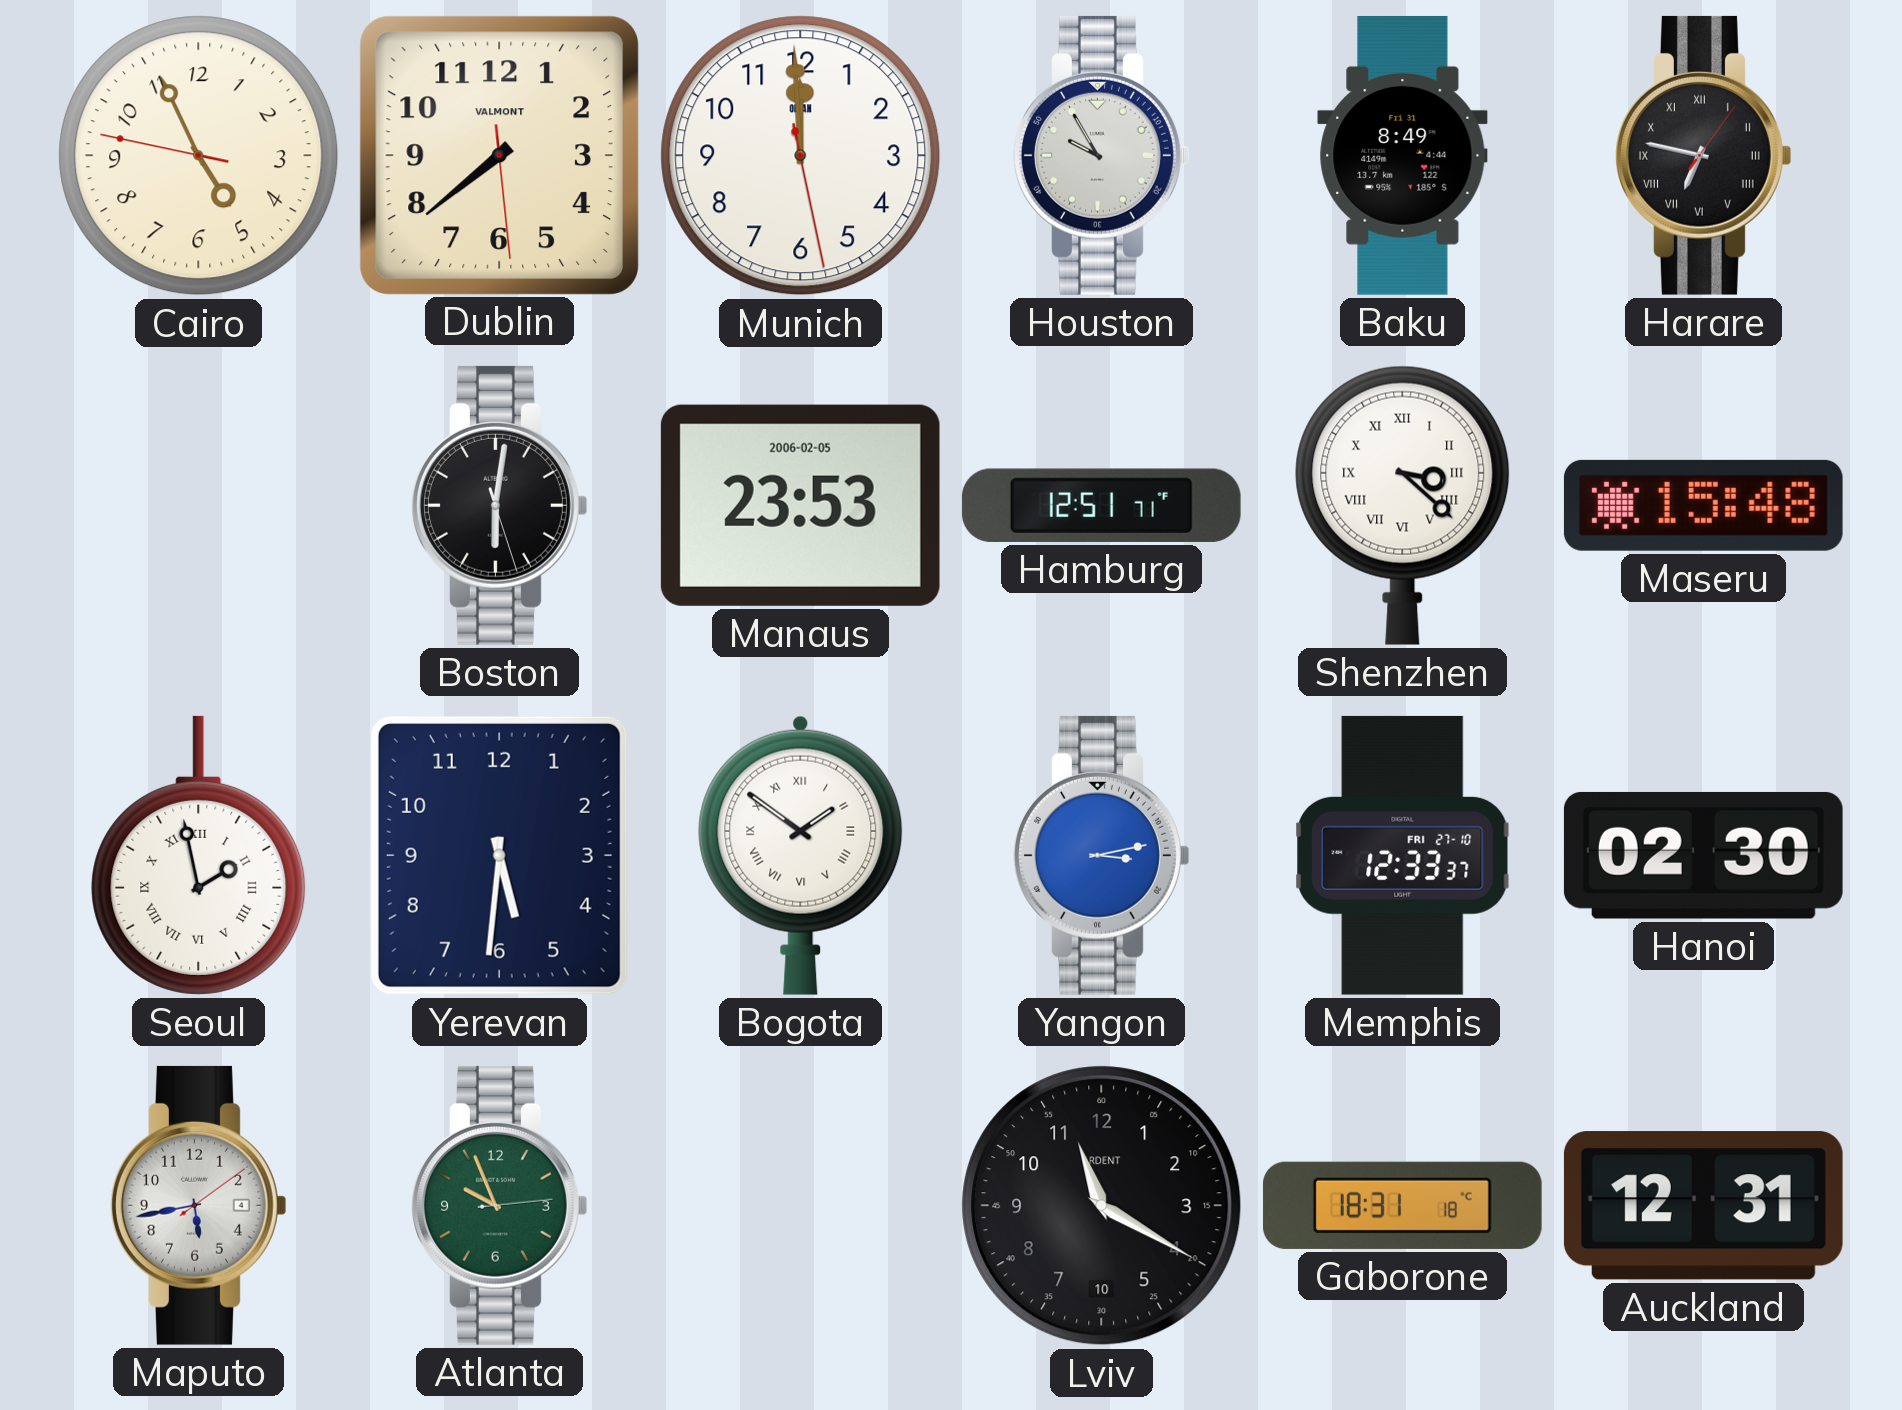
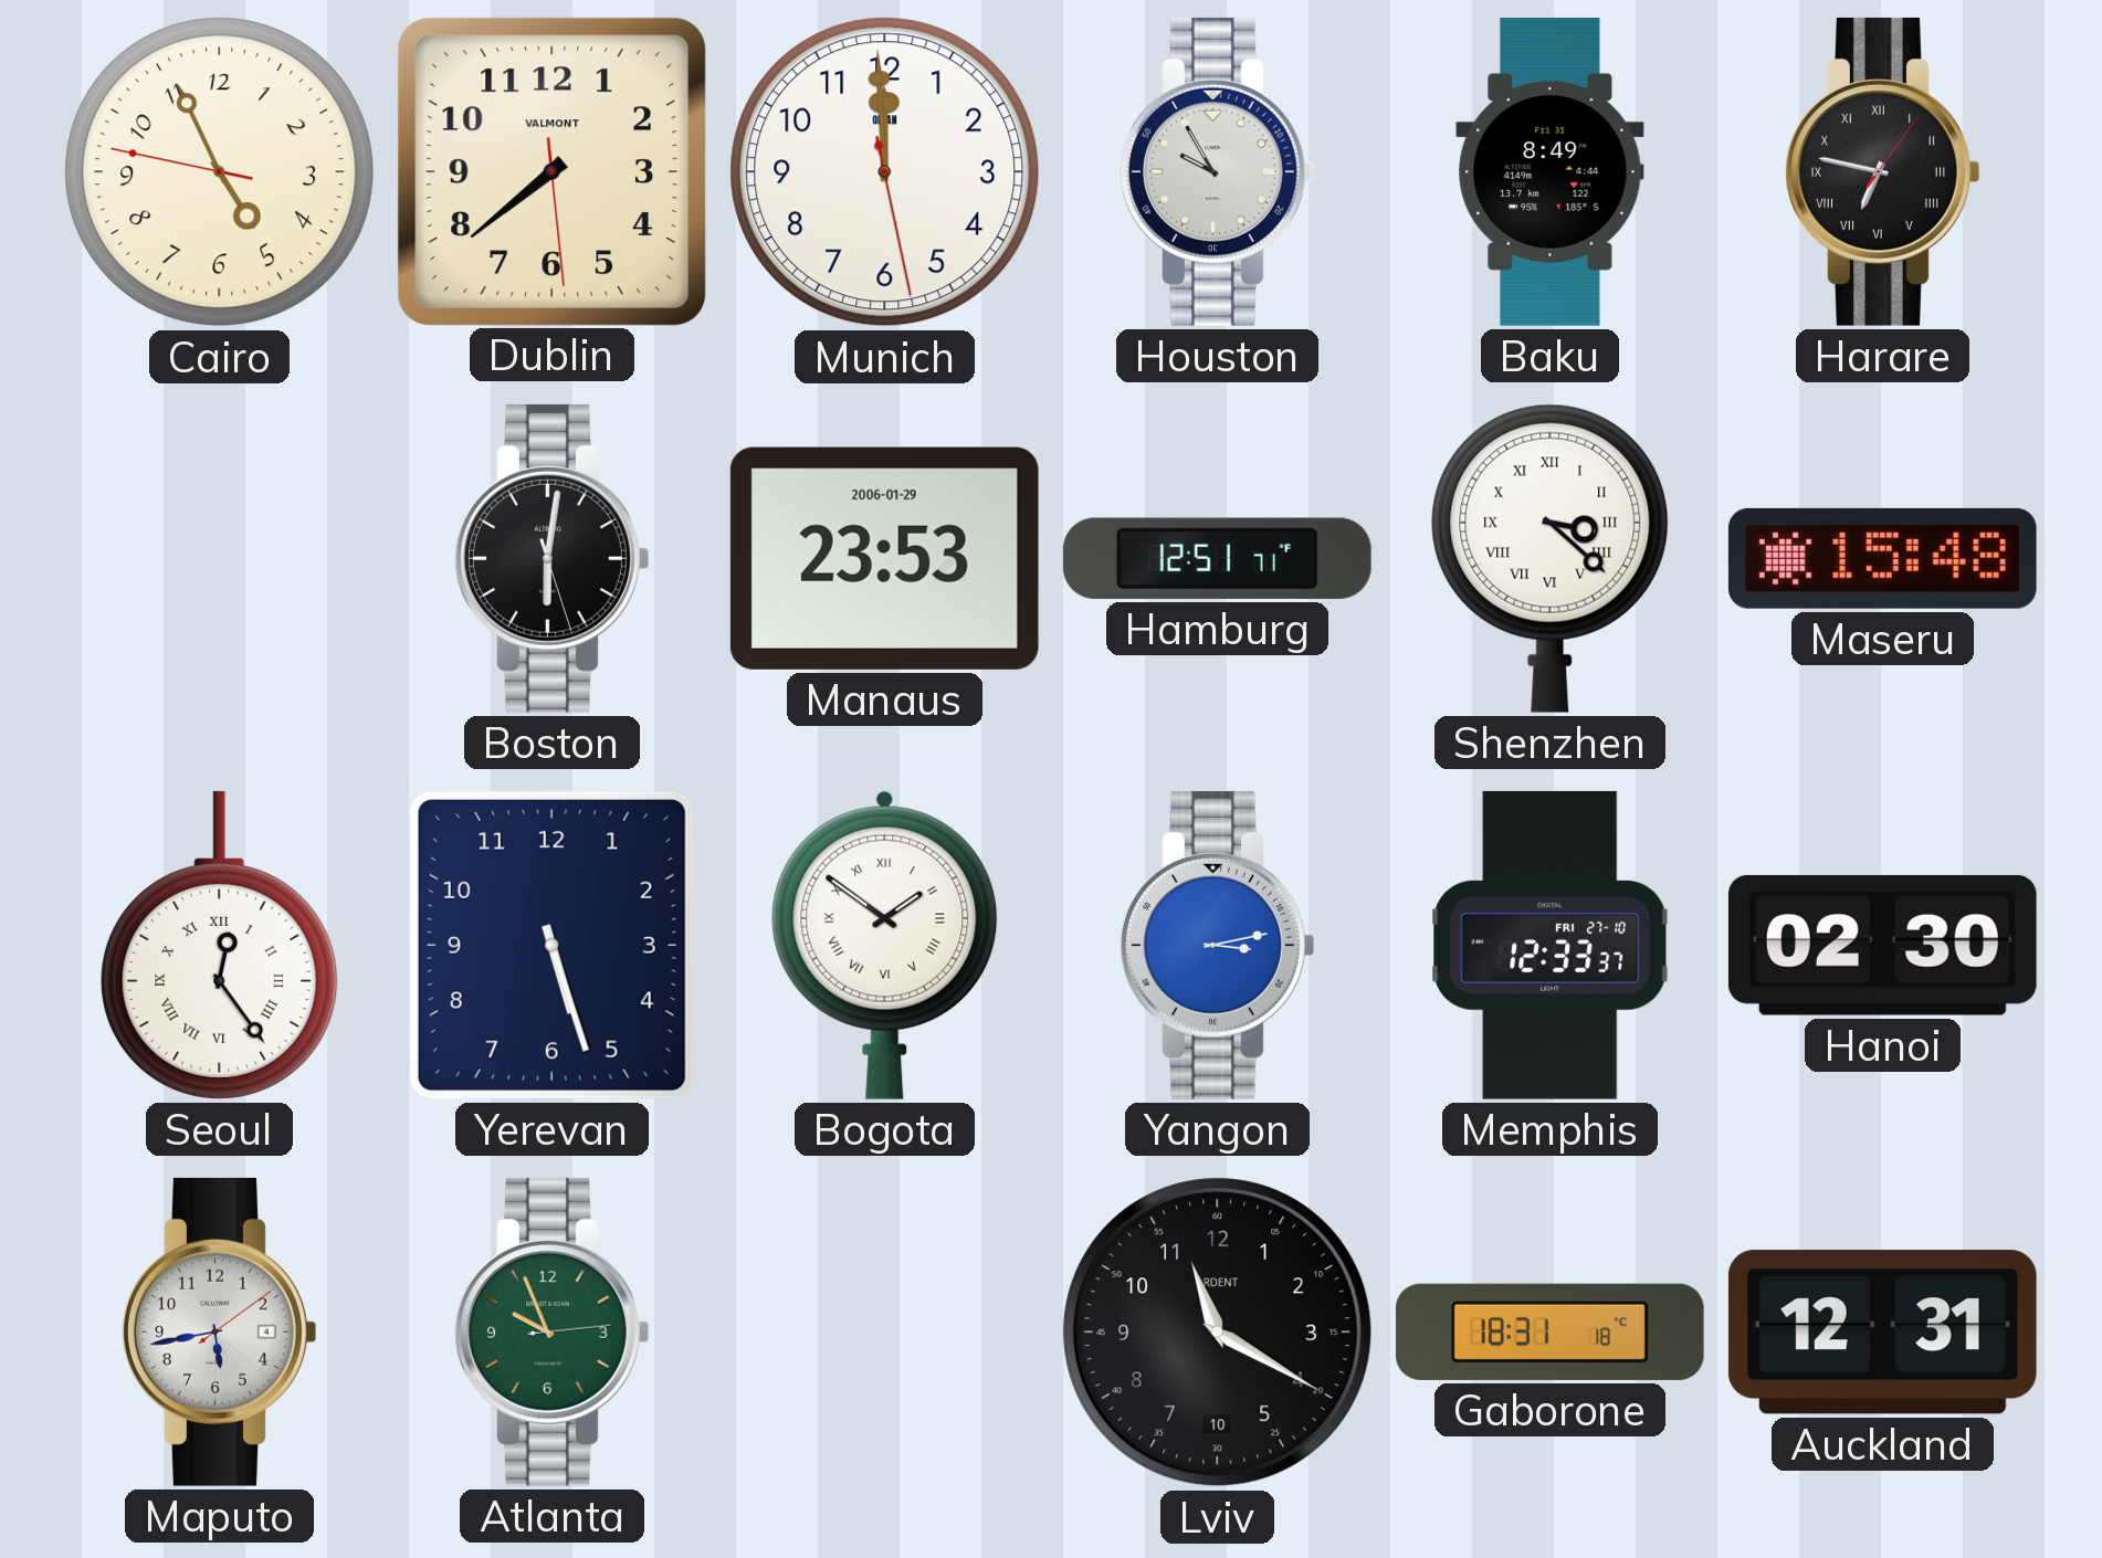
Manaus date: 2006-02-05 -> 2006-01-29 (884, 558)
Seoul: 1:58 -> 12:24 (220, 945)
Yerevan: 5:31 -> 5:27 (551, 945)
